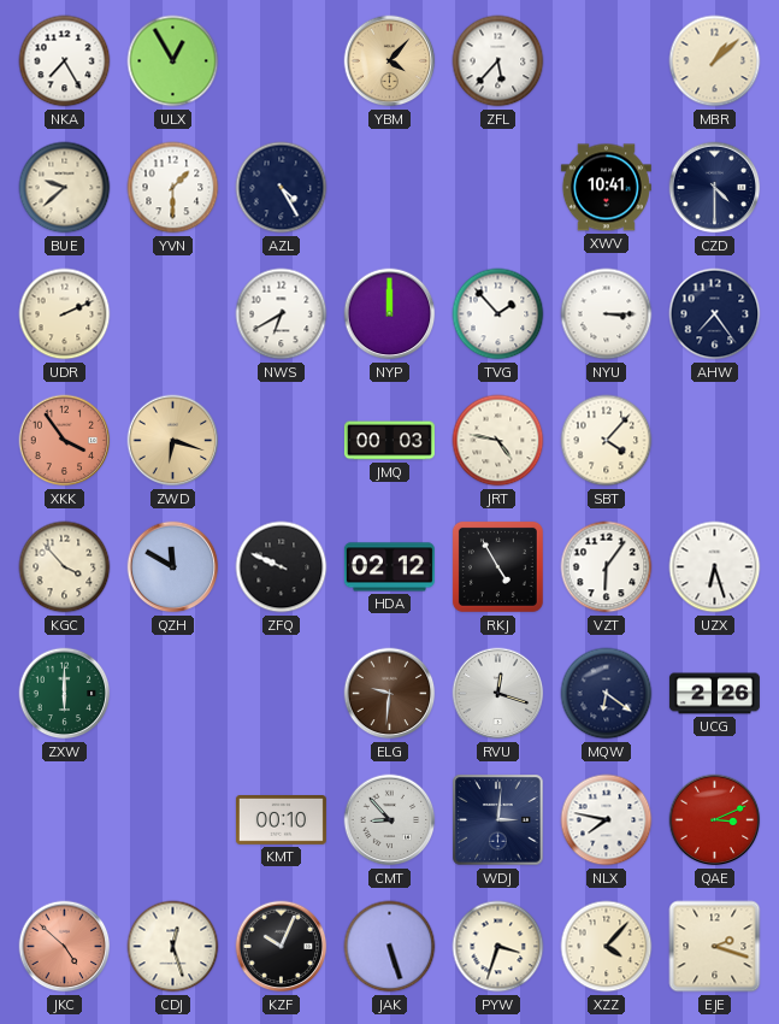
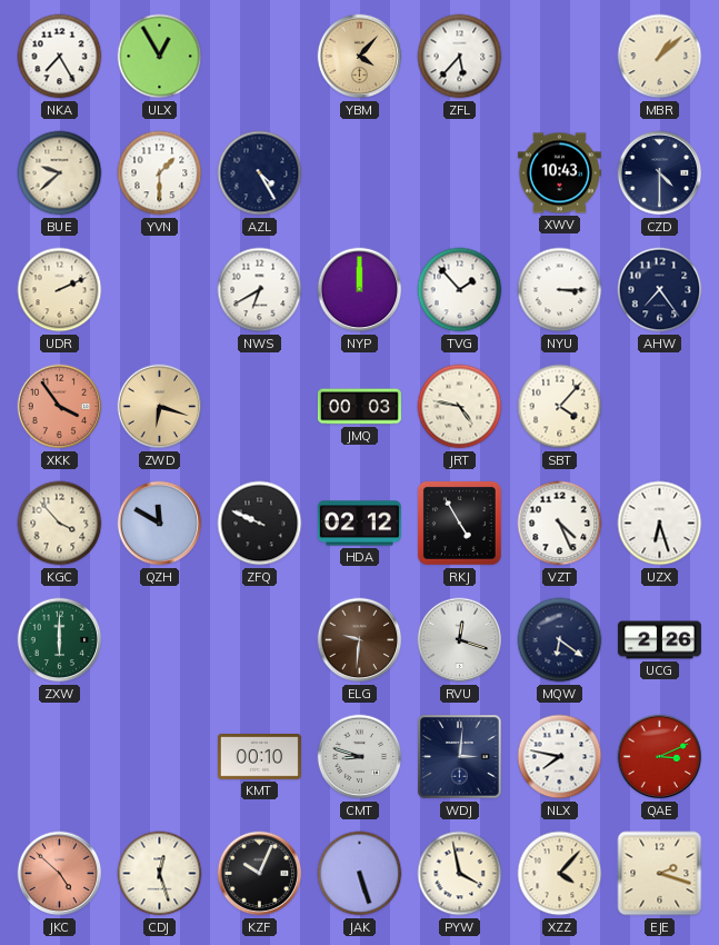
XWV: 10:41 -> 10:43 (559, 173)
VZT: 6:06 -> 4:26 (560, 524)
CMT: 8:53 -> 8:48 (360, 757)
PYW: 3:33 -> 3:58 (460, 874)
